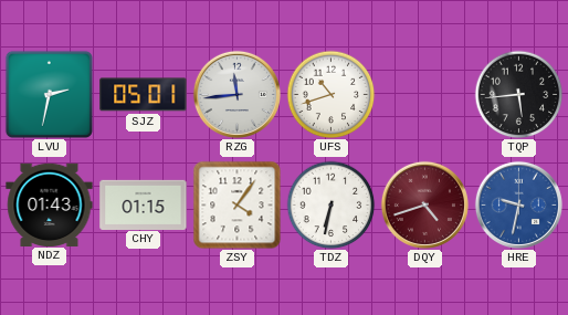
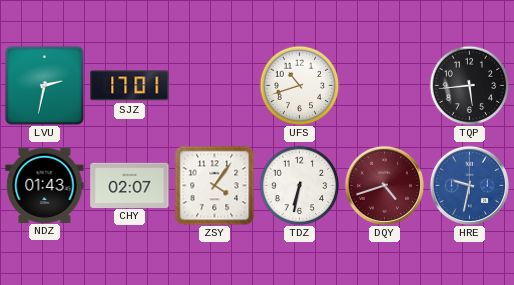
SJZ: 05:01 -> 17:01 (130, 86)
RZG: 11:44 -> none (236, 94)
CHY: 01:15 -> 02:07 (130, 185)
